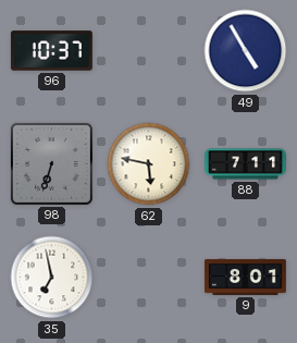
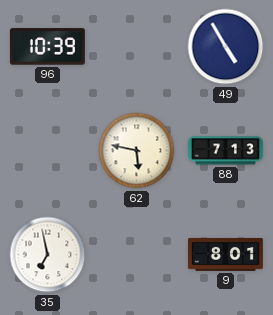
96: 10:37 -> 10:39 (47, 47)
98: 6:33 -> none (51, 163)
88: 7:11 -> 7:13 (225, 151)
